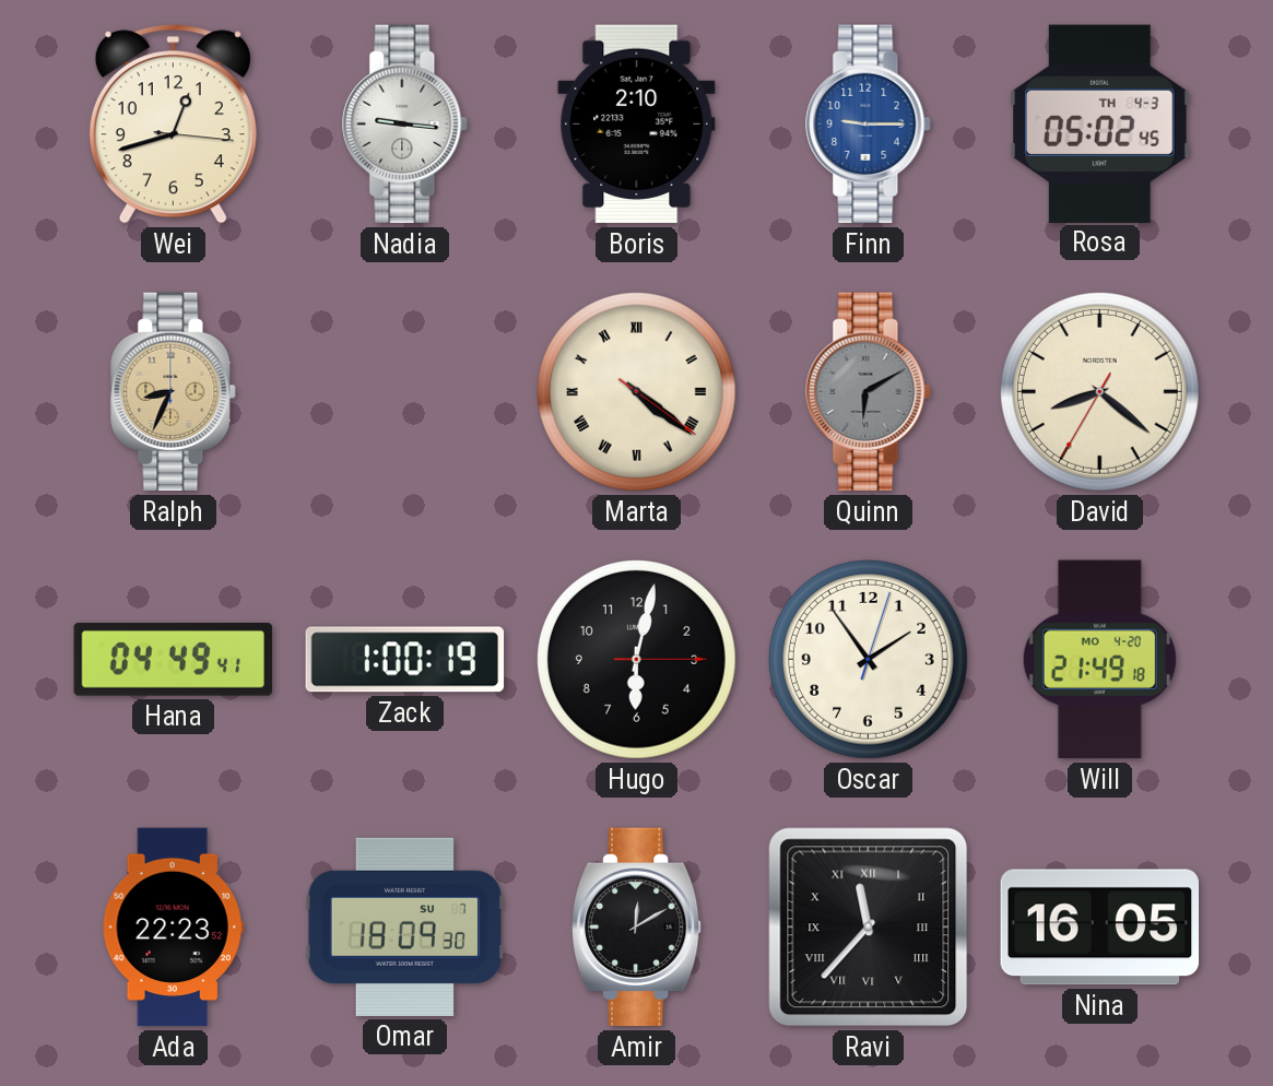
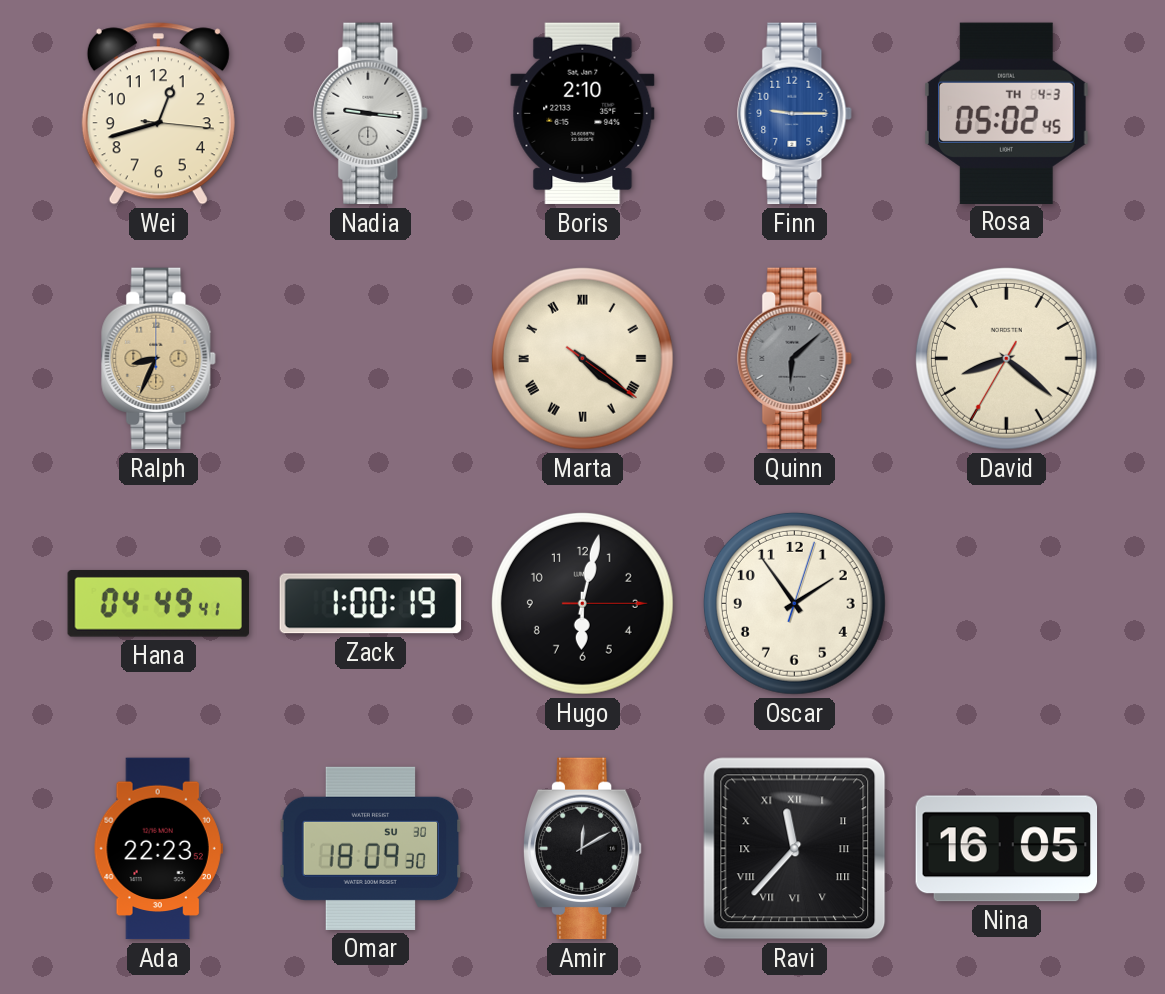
Quinn: 6:10 -> 6:08 (795, 359)
Will: 21:49 -> none (1099, 660)
Omar date: SU 7 -> SU 30 (371, 848)
